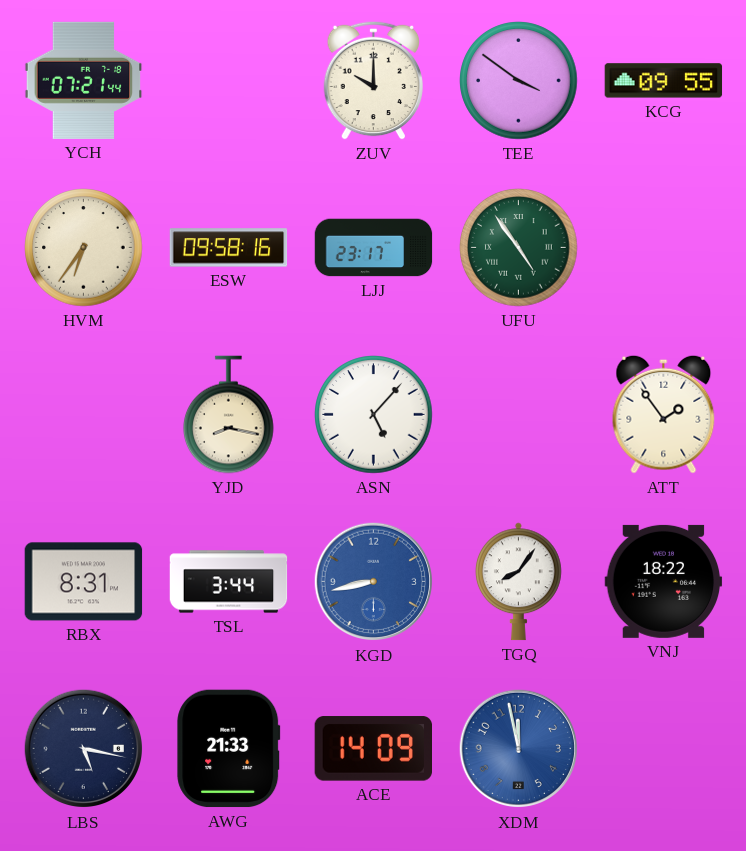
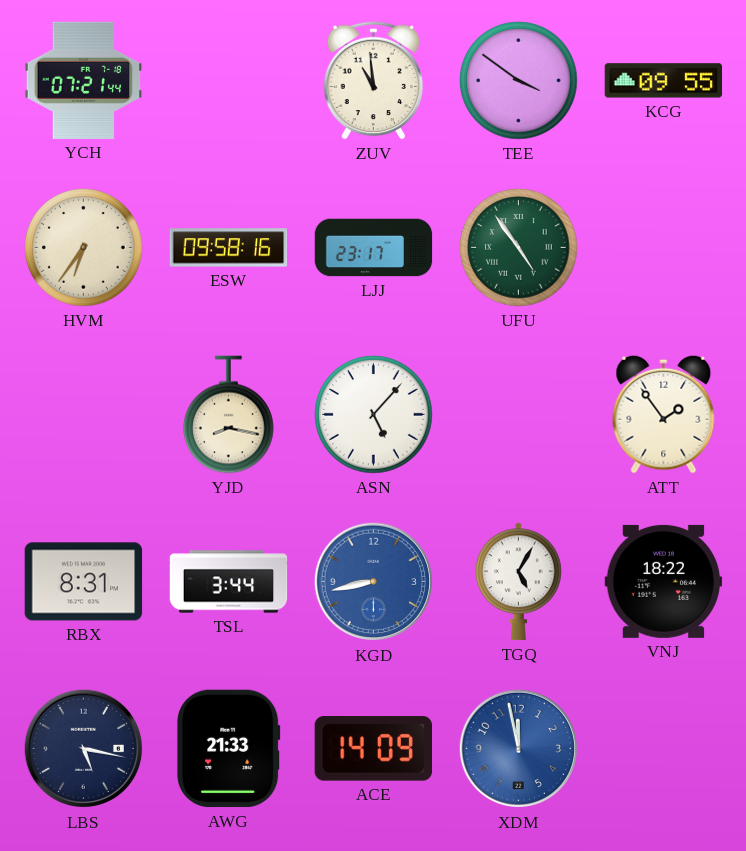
ZUV: 10:00 -> 10:59 (373, 80)
TGQ: 8:06 -> 5:05 (518, 582)
